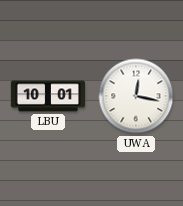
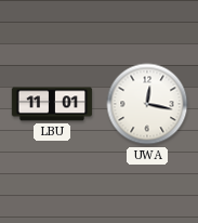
LBU: 10:01 -> 11:01 (52, 104)
